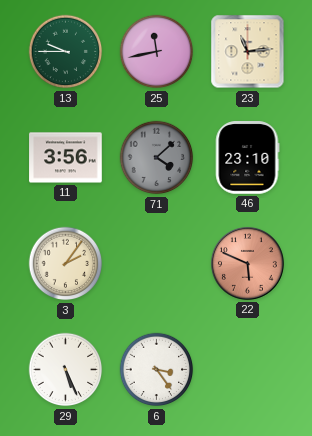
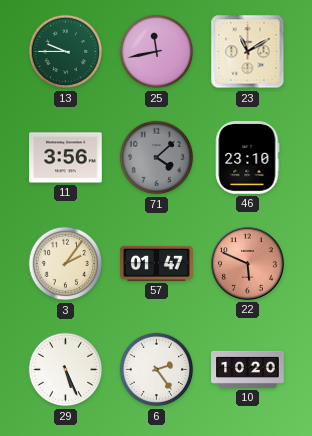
23: 11:14 -> 11:10 (248, 52)
57: none -> 01:47 (157, 263)
6: 3:24 -> 2:24 (157, 370)
10: none -> 10:20 (248, 369)
